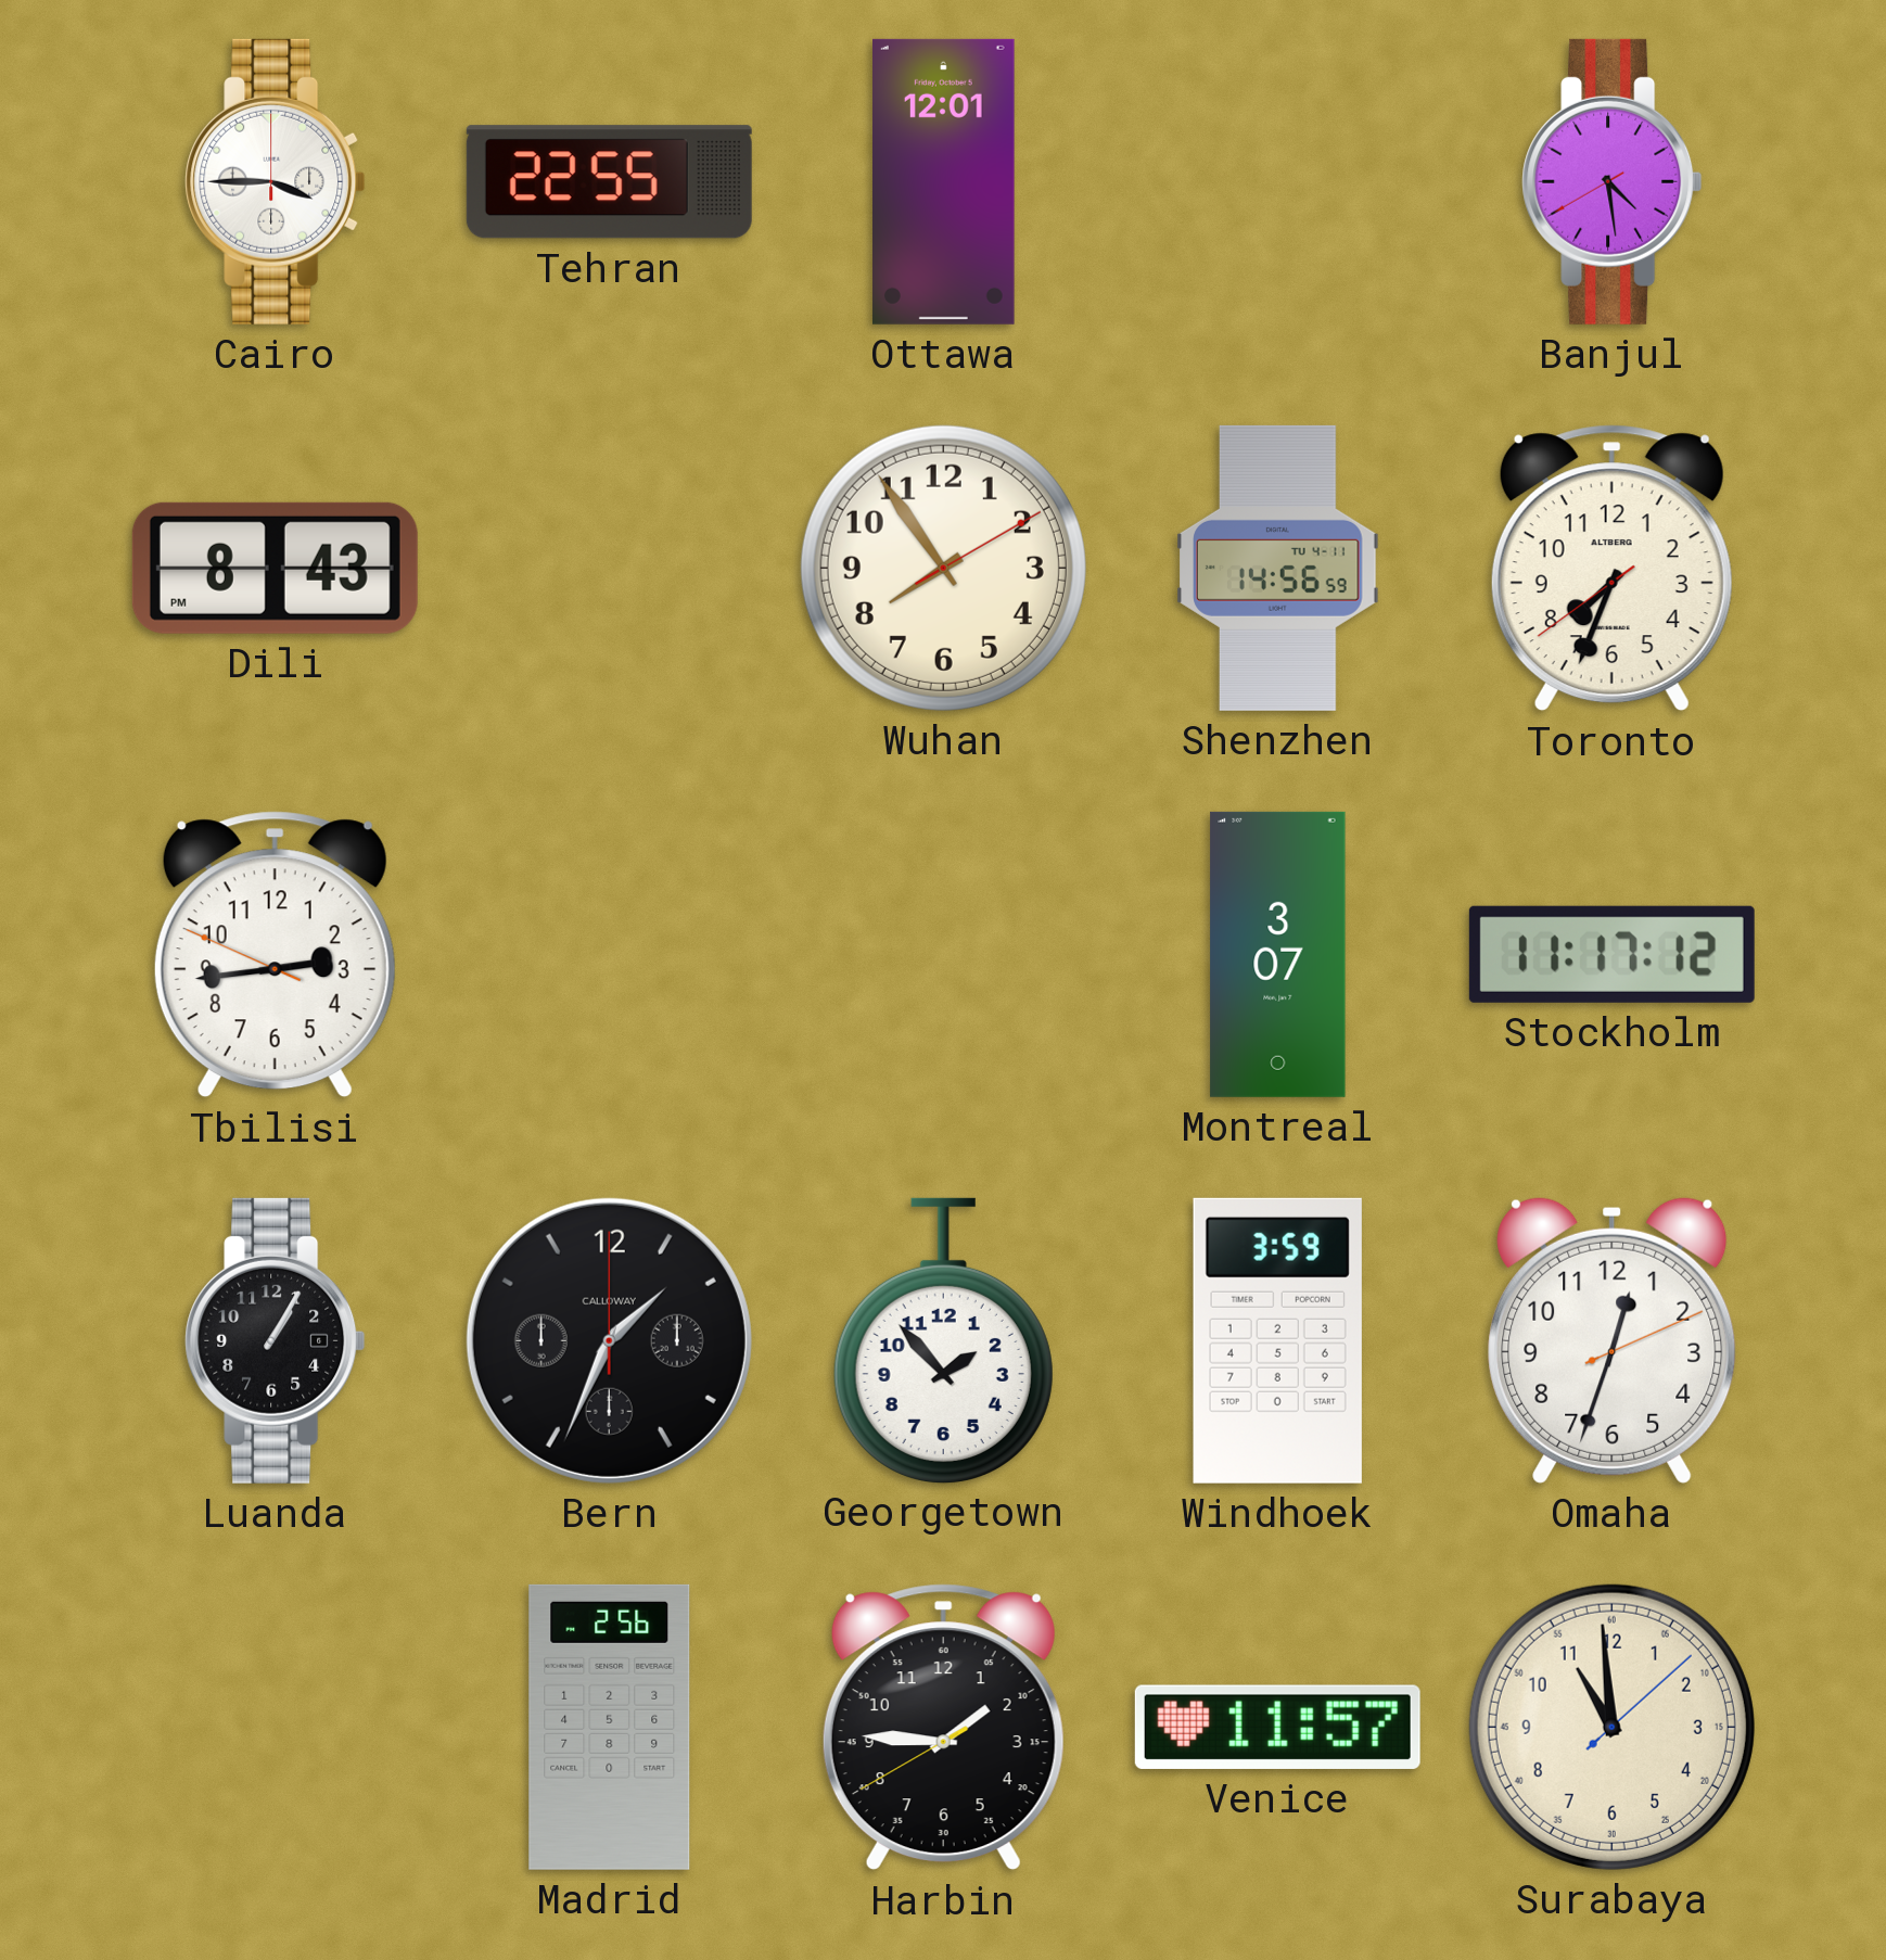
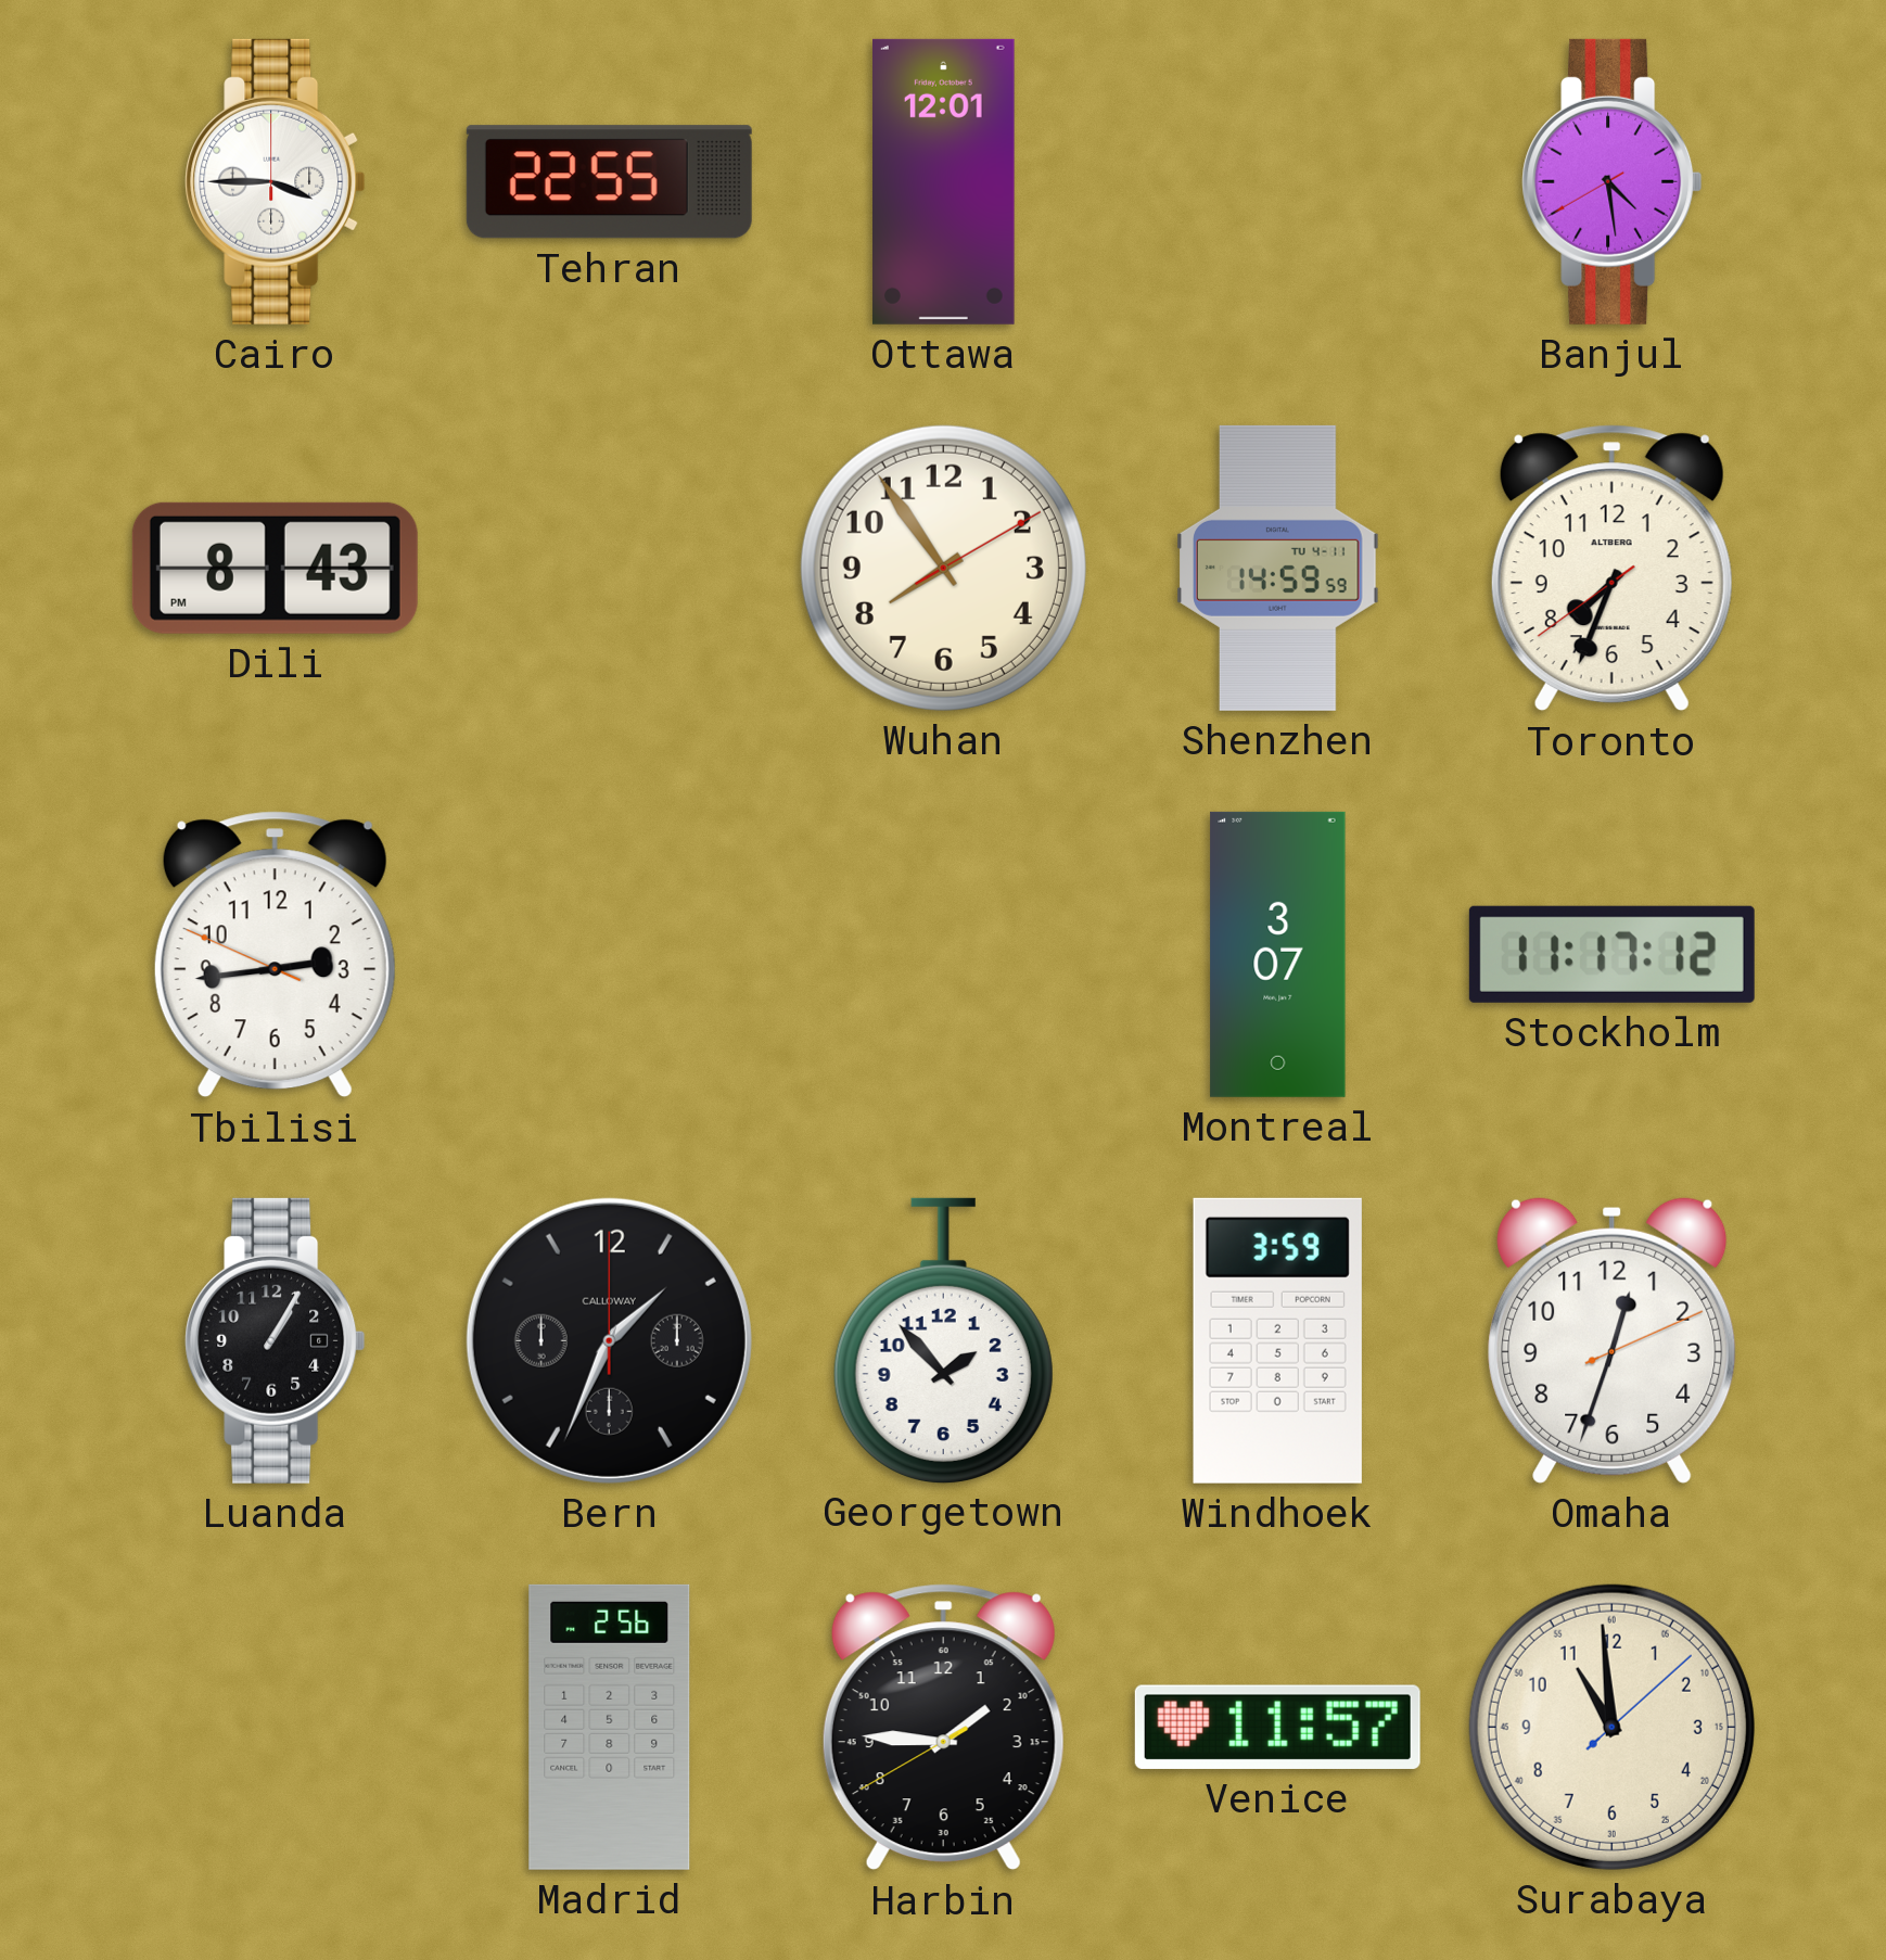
Shenzhen: 14:56 -> 14:59 (1278, 568)
